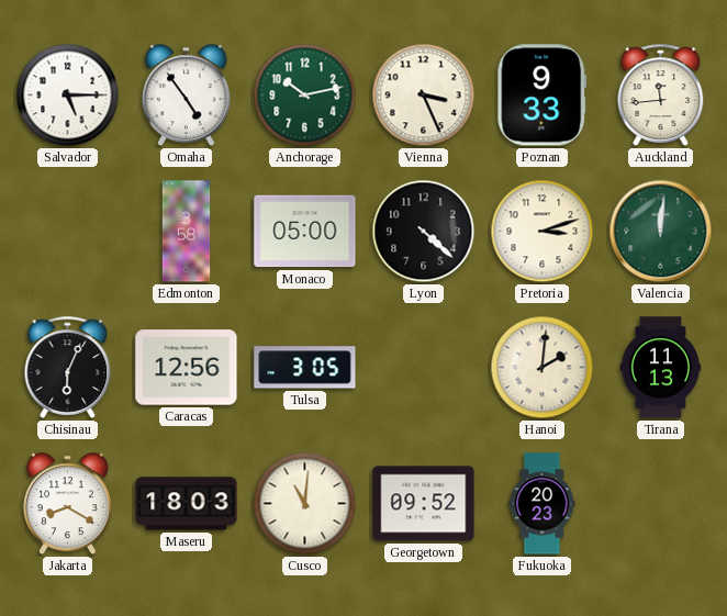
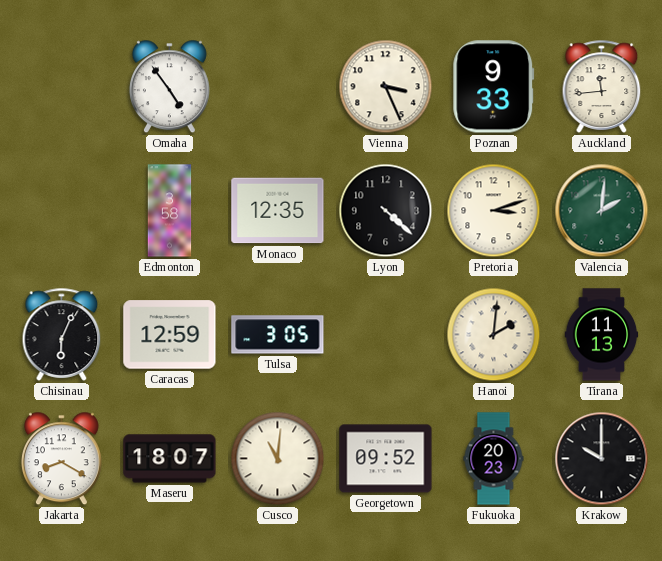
Salvador: 5:15 -> none (68, 96)
Anchorage: 10:13 -> none (305, 96)
Monaco: 05:00 -> 12:35 (278, 211)
Valencia: 12:01 -> 2:01 (602, 211)
Caracas: 12:56 -> 12:59 (170, 335)
Maseru: 18:03 -> 18:07 (170, 459)
Krakow: none -> 10:00 (602, 459)
